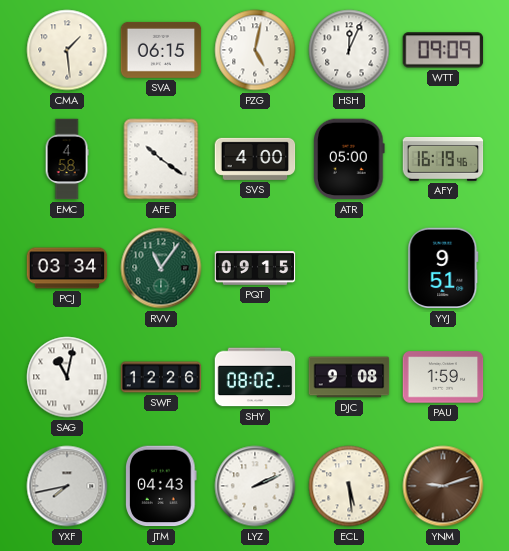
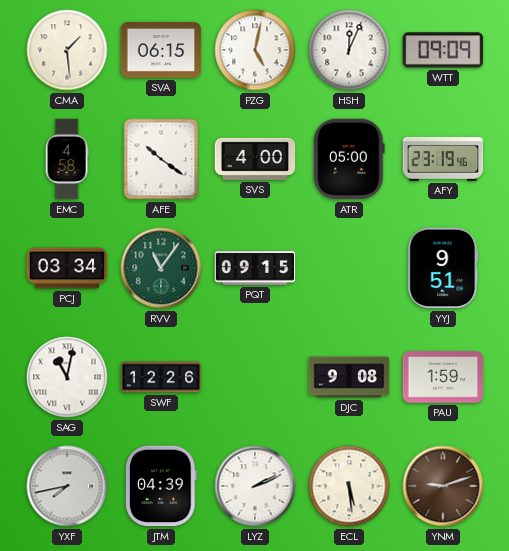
AFY: 16:19 -> 23:19 (443, 159)
SHY: 08:02 -> none (255, 377)
JTM: 04:43 -> 04:39 (162, 486)
